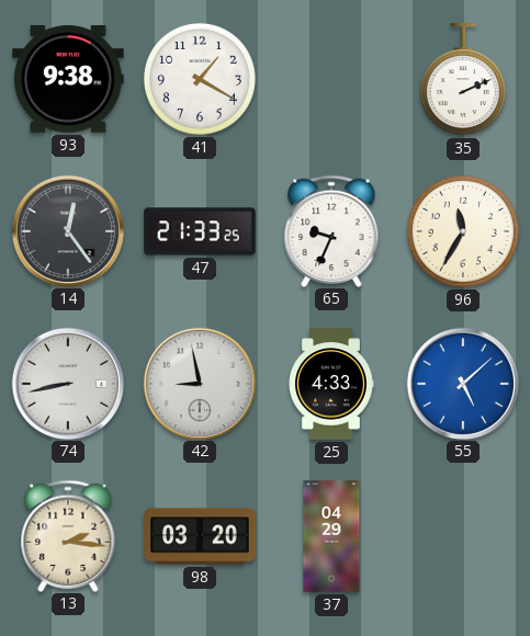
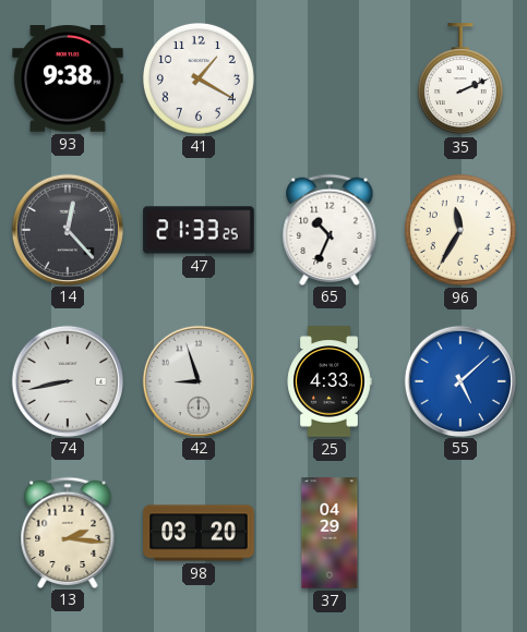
14: 12:24 -> 12:23 (67, 229)
65: 9:34 -> 10:34 (330, 229)
42: 8:58 -> 8:57 (197, 380)
